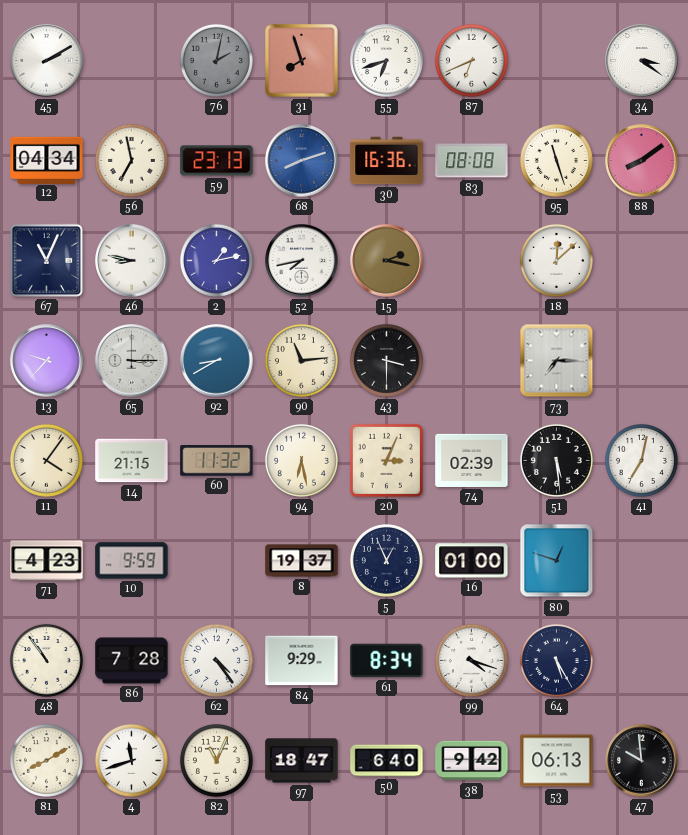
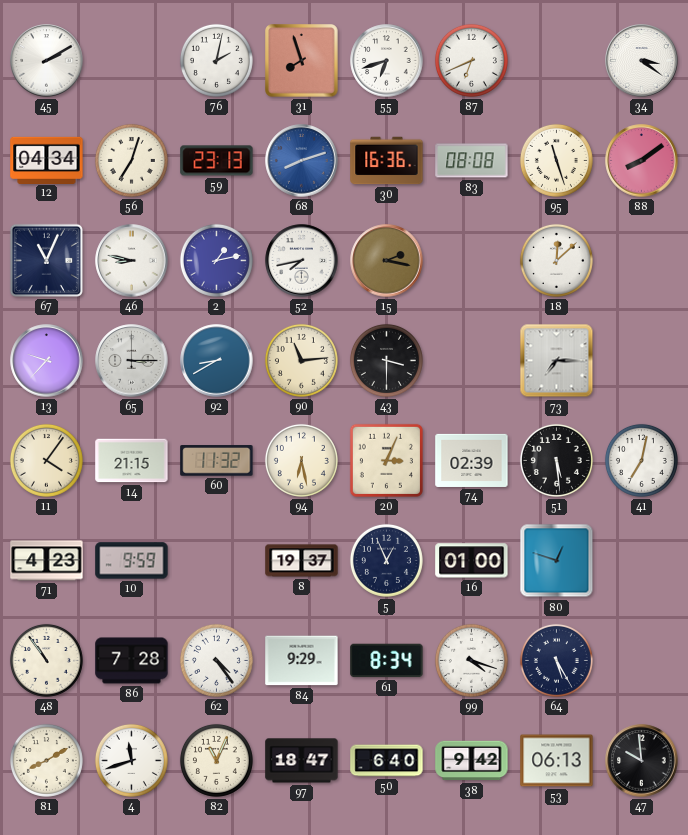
76 dial: grey -> white (216, 60)
56: 6:58 -> 7:03 (131, 160)
